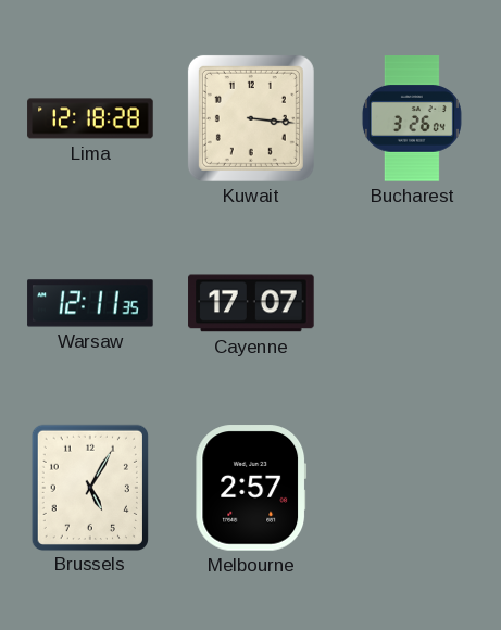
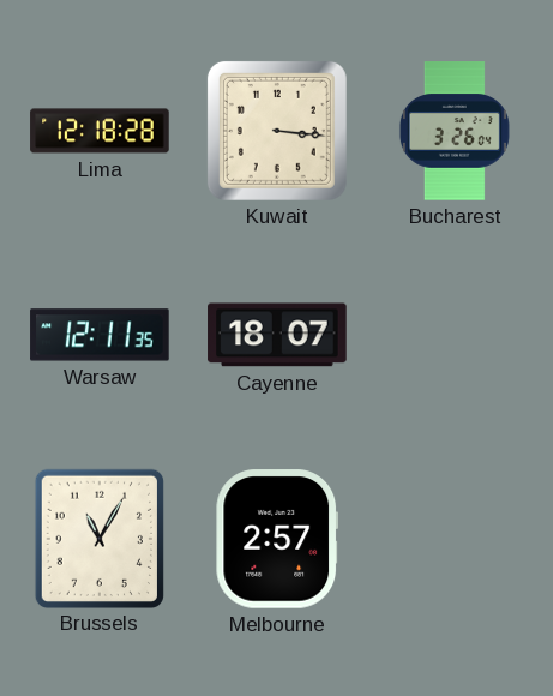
Cayenne: 17:07 -> 18:07 (277, 335)
Brussels: 5:05 -> 11:05 (98, 538)
